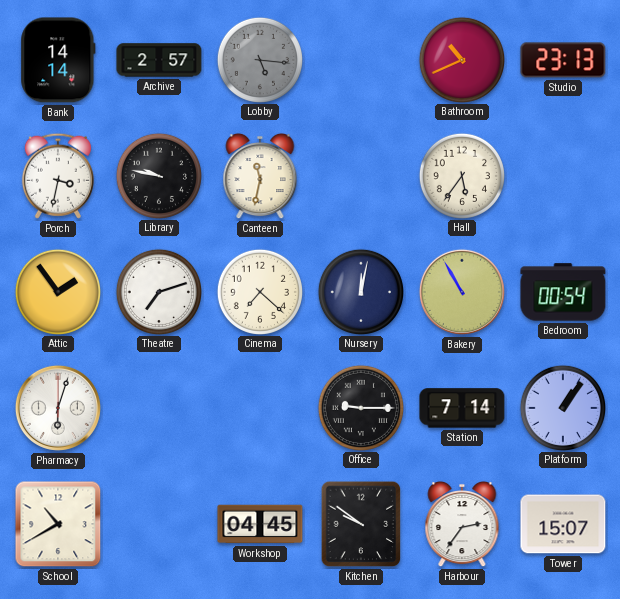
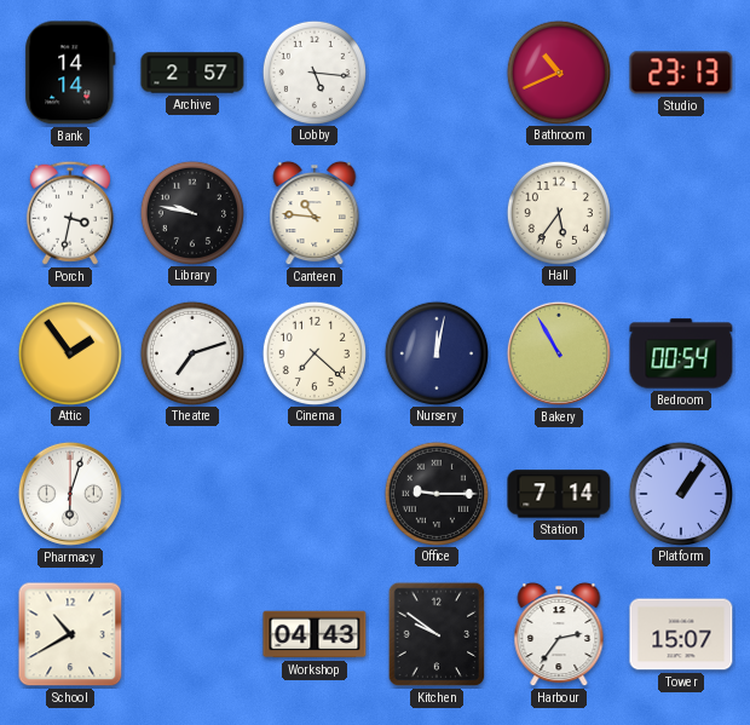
Lobby dial: grey -> white (313, 71)
Canteen: 11:32 -> 10:46 (315, 213)
Workshop: 04:45 -> 04:43 (315, 634)
